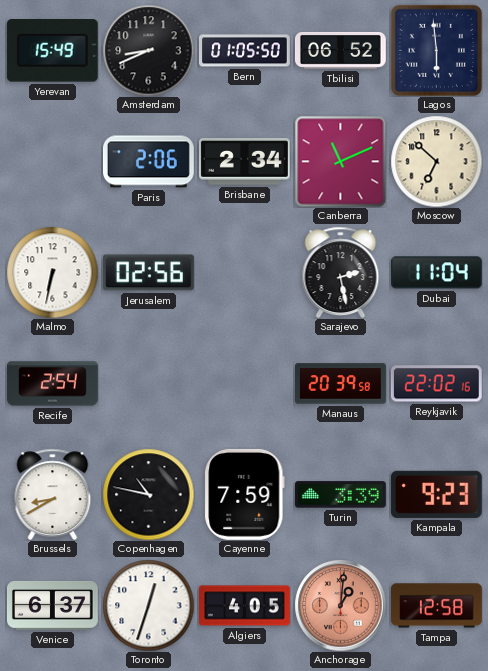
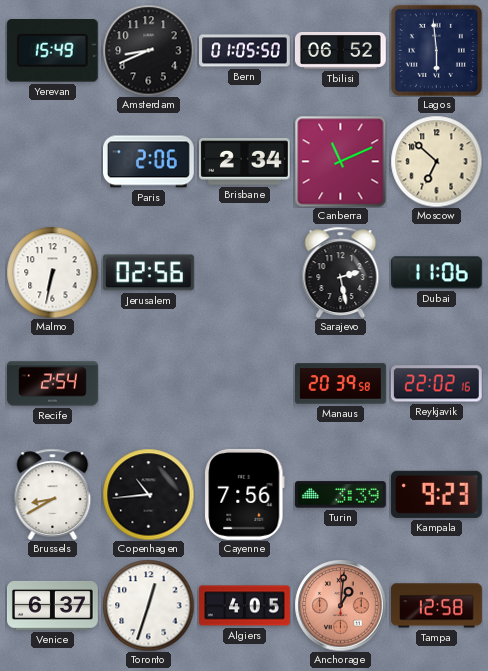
Dubai: 11:04 -> 11:06 (436, 273)
Copenhagen: 10:47 -> 10:44 (148, 494)
Cayenne: 7:59 -> 7:56 (245, 494)
